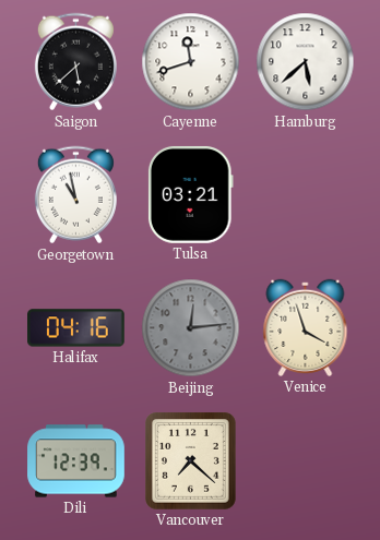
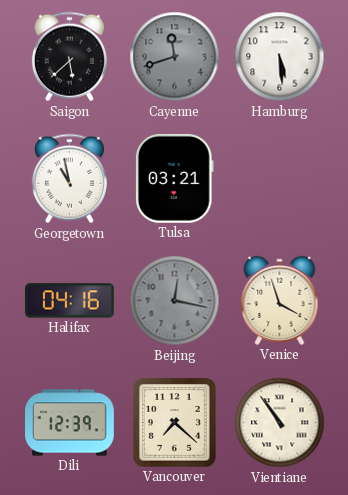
Cayenne dial: white -> grey (175, 57)
Hamburg: 5:38 -> 5:29 (280, 57)
Beijing: 12:14 -> 12:17 (175, 301)
Vientiane: none -> 10:54 (280, 423)
